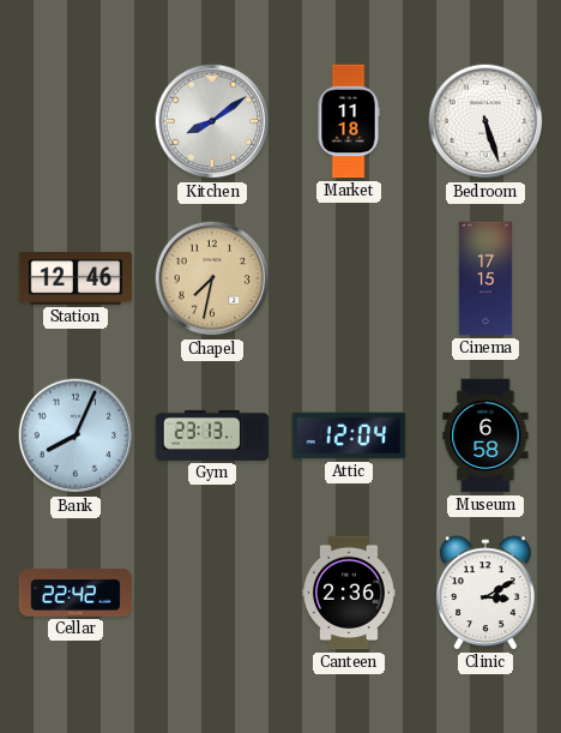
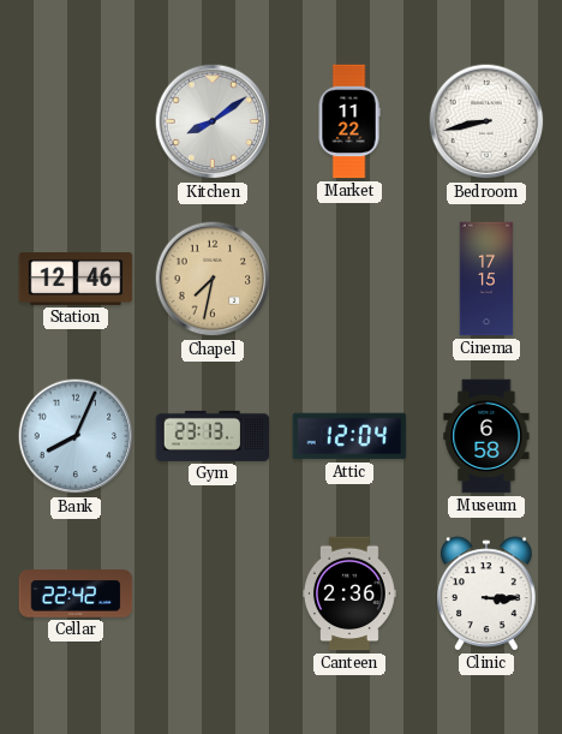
Market: 11:18 -> 11:22 (349, 121)
Bedroom: 5:27 -> 8:43 (486, 121)
Clinic: 3:10 -> 3:15 (488, 593)
